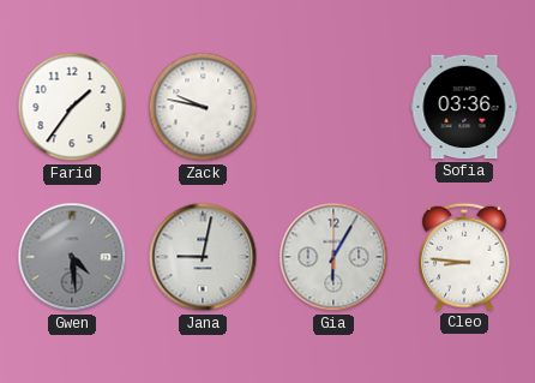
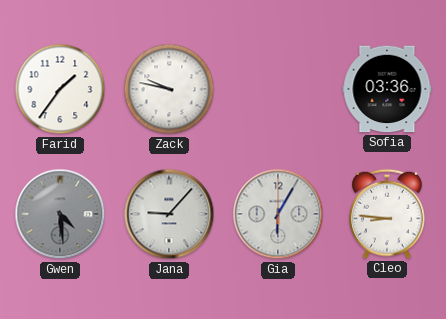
Jana: 9:02 -> 9:07 (169, 214)
